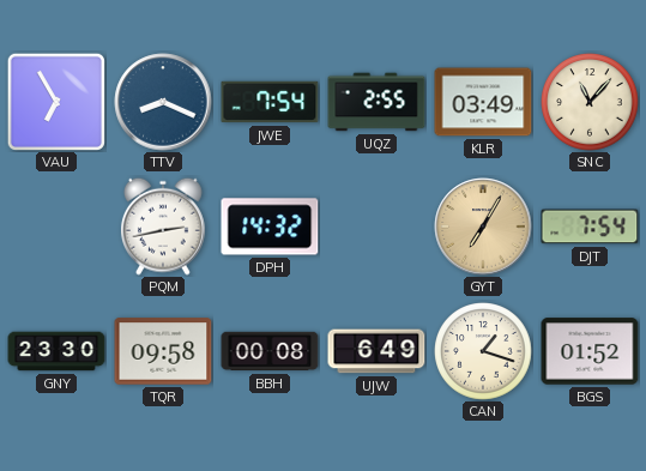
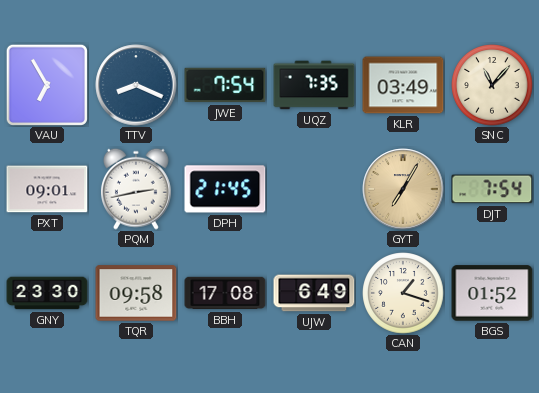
UQZ: 2:55 -> 7:35 (314, 85)
PXT: none -> 09:01 (47, 189)
DPH: 14:32 -> 21:45 (225, 189)
BBH: 00:08 -> 17:08 (225, 293)
